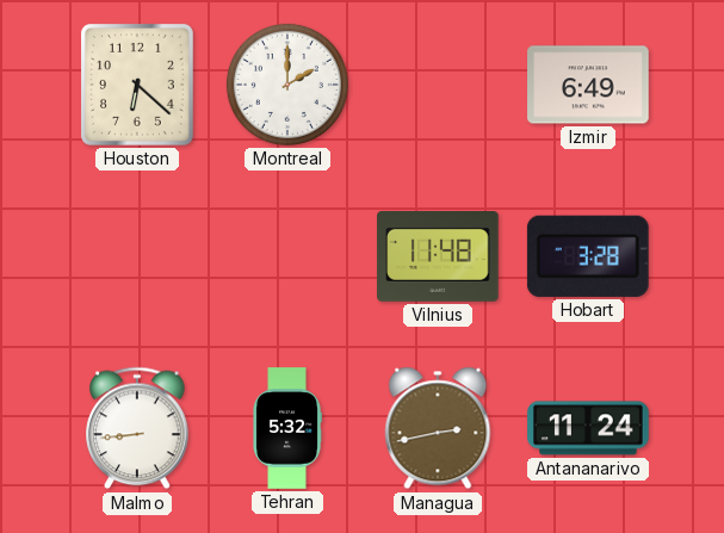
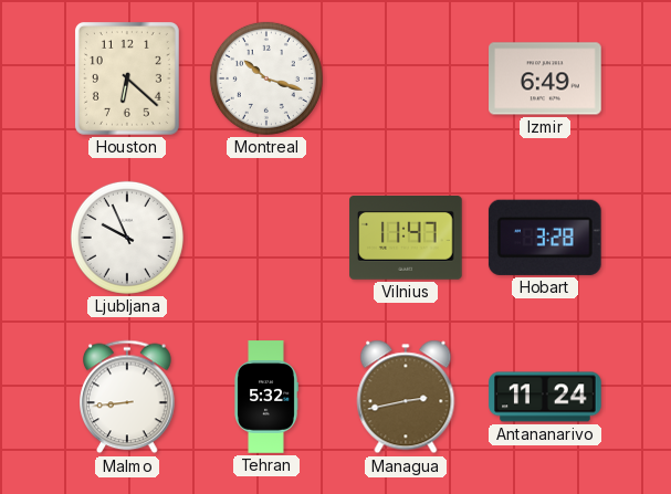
Montreal: 2:00 -> 10:18 (266, 78)
Ljubljana: none -> 9:56 (127, 238)
Vilnius: 11:48 -> 11:47 (406, 239)
